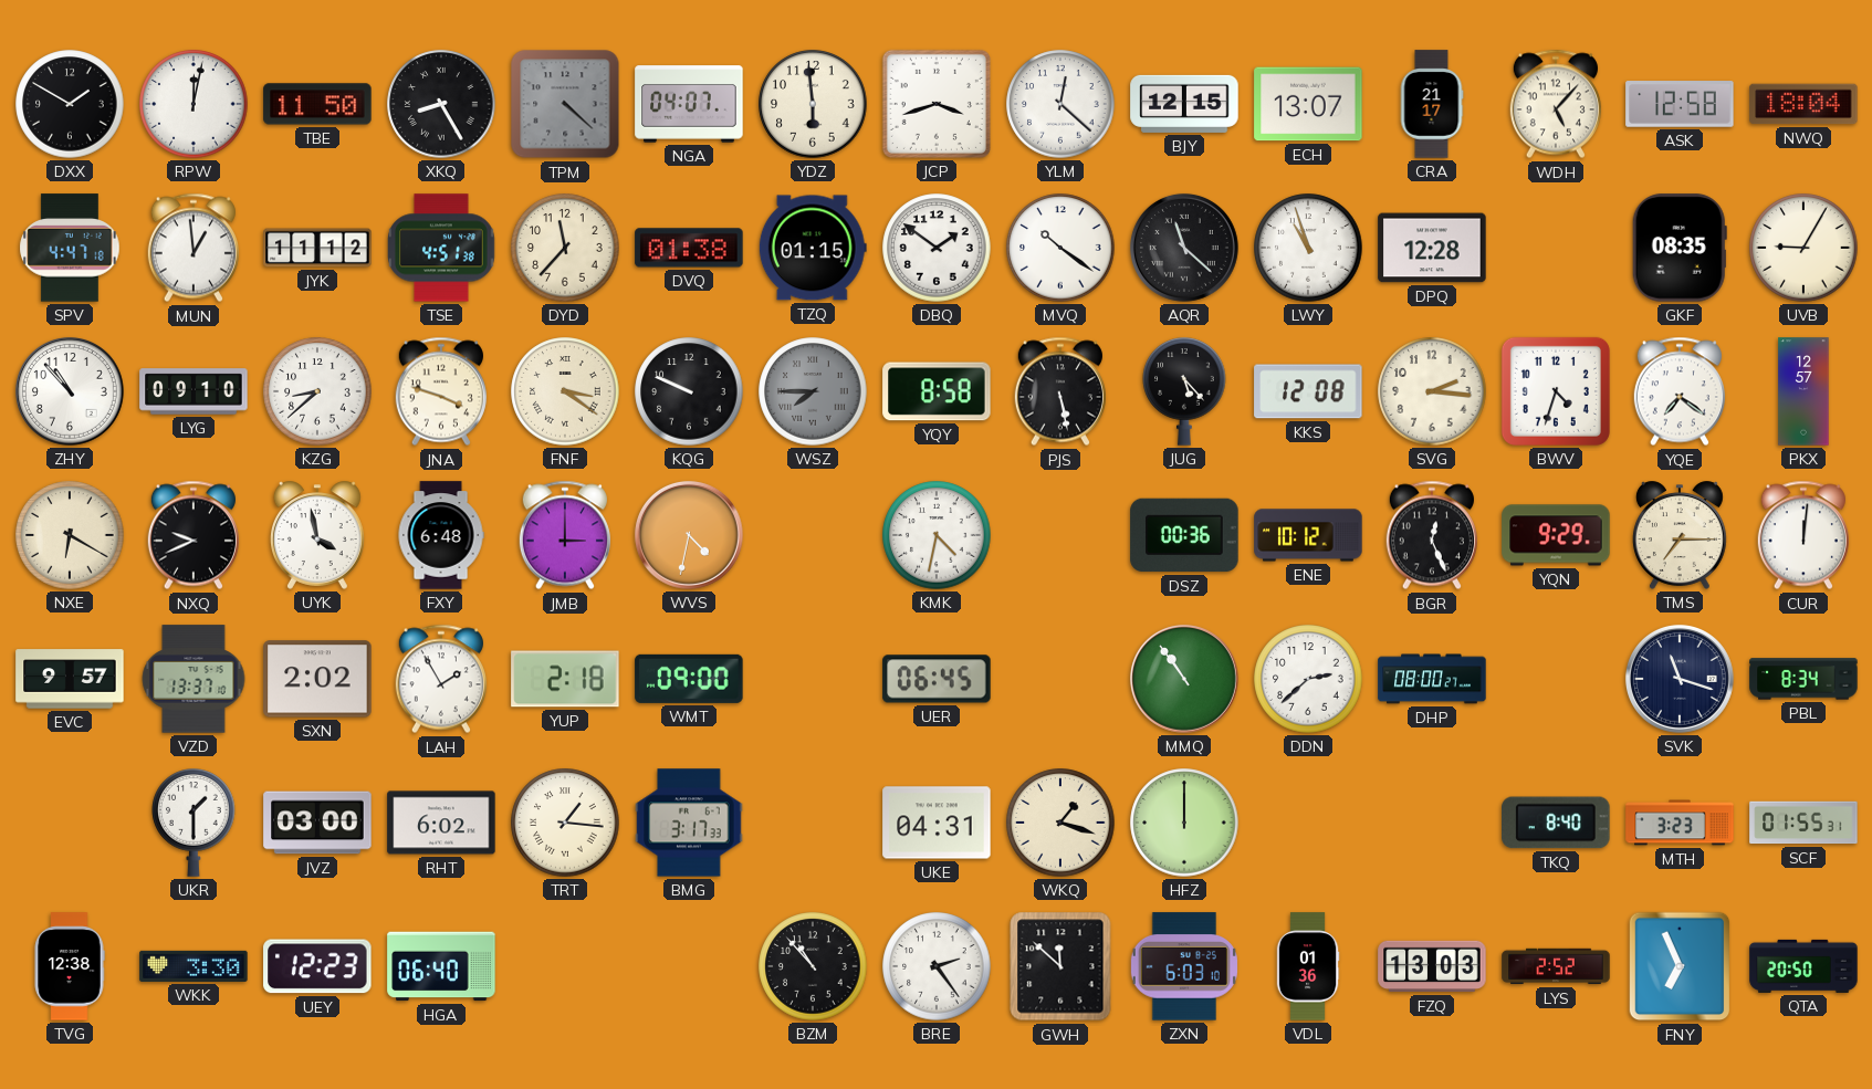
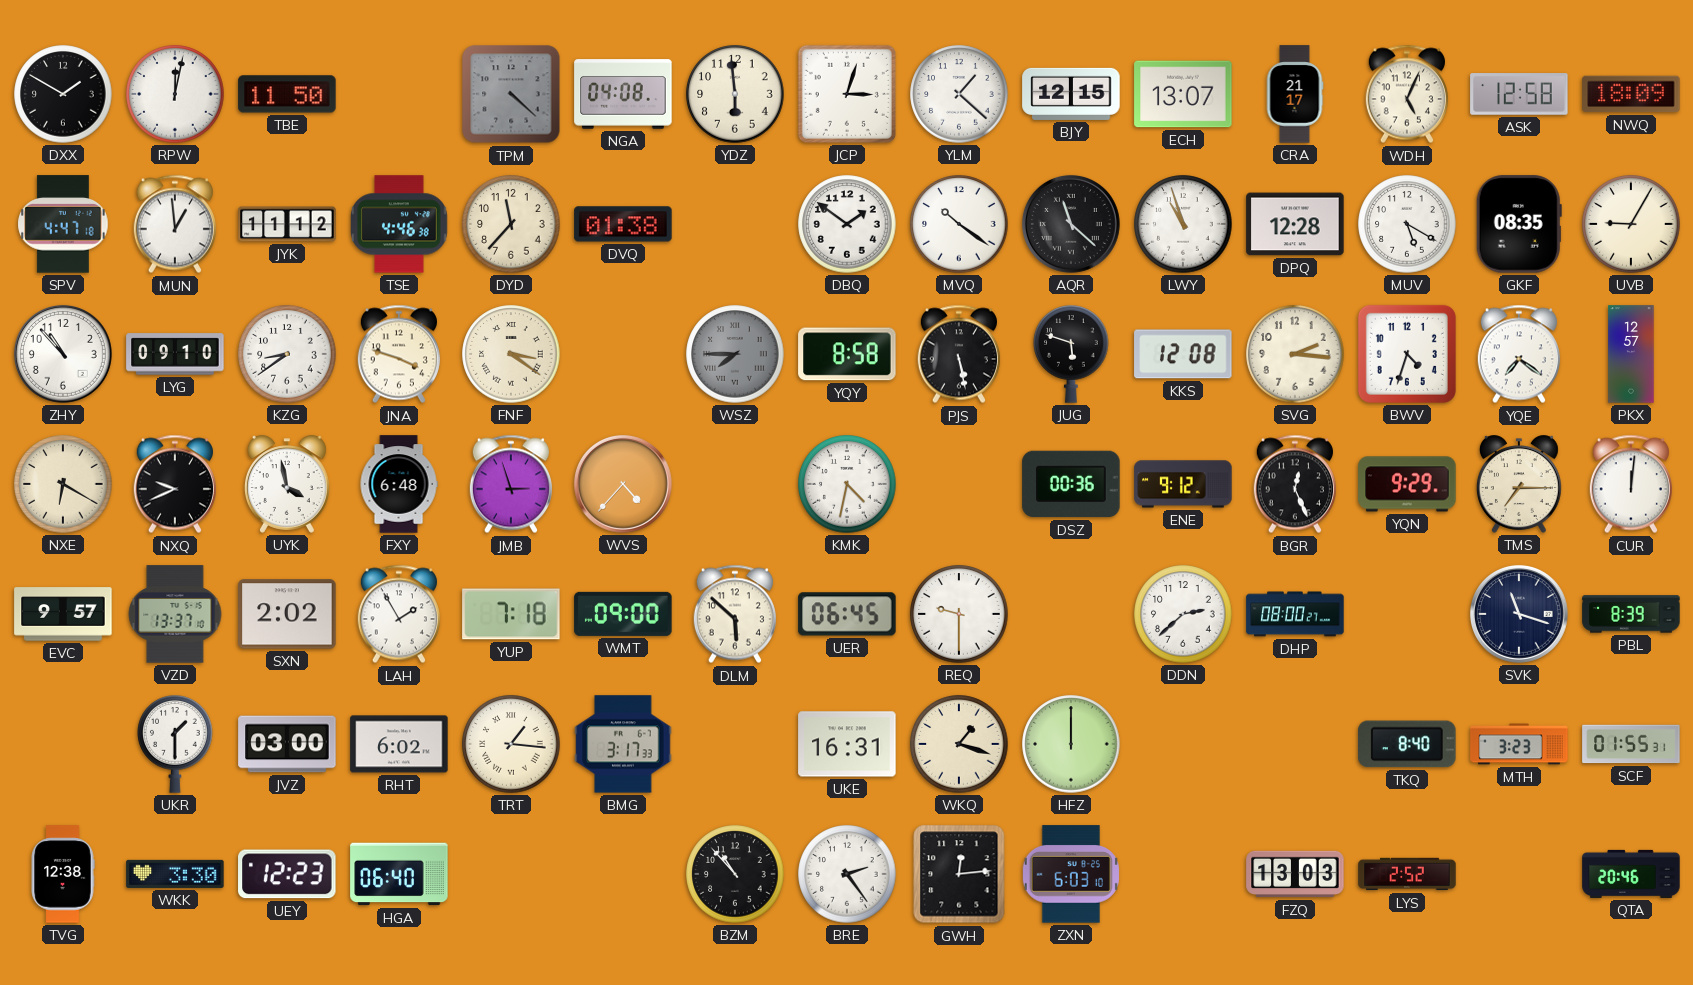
XKQ: 8:25 -> none (441, 104)
NGA: 04:07 -> 04:08 (623, 94)
JCP: 3:42 -> 3:03 (847, 94)
YLM: 12:22 -> 1:22 (959, 94)
WDH: 5:07 -> 5:04 (1407, 94)
NWQ: 18:04 -> 18:09 (1631, 94)
TSE: 4:51 -> 4:46 (399, 224)
TZQ: 01:15 -> none (813, 248)
MUV: none -> 5:20 (1407, 224)
KZG: 8:38 -> 8:39 (287, 354)
KQG: 9:49 -> none (689, 391)
JUG: 5:23 -> 5:48 (1071, 354)
JMB: 3:00 -> 2:57 (511, 484)
WVS: 4:32 -> 4:37 (623, 484)
ENE: 10:12 -> 9:12 (1183, 484)
YUP: 2:18 -> 7:18 (511, 614)
DLM: none -> 5:52 (735, 614)
REQ: none -> 9:30 (959, 614)
MMQ: 10:54 -> none (1184, 679)
PBL: 8:34 -> 8:39 (1631, 614)
UKE: 04:31 -> 16:31 (847, 744)
GWH: 11:52 -> 12:14 (959, 874)
VDL: 01:36 -> none (1308, 966)
FNY: 6:56 -> none (1680, 966)
QTA: 20:50 -> 20:46 (1631, 874)
